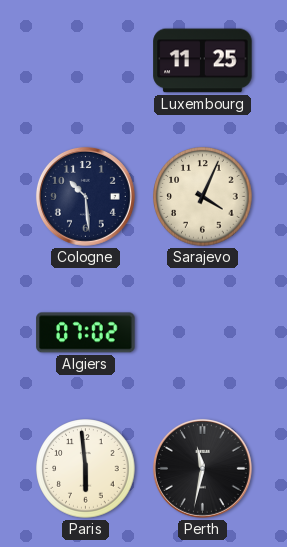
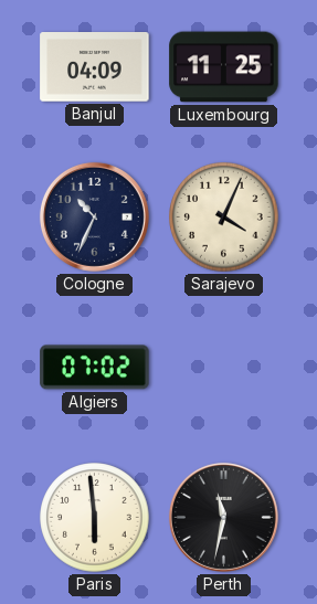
Banjul: none -> 04:09 (95, 67)
Cologne: 10:29 -> 10:34 (94, 216)
